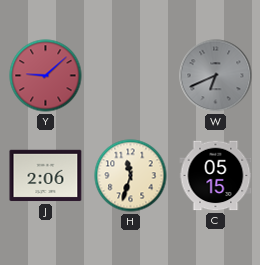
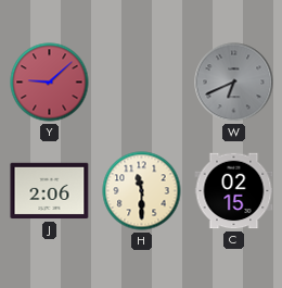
H: 11:33 -> 11:30 (142, 191)
C: 05:15 -> 02:15 (234, 191)
